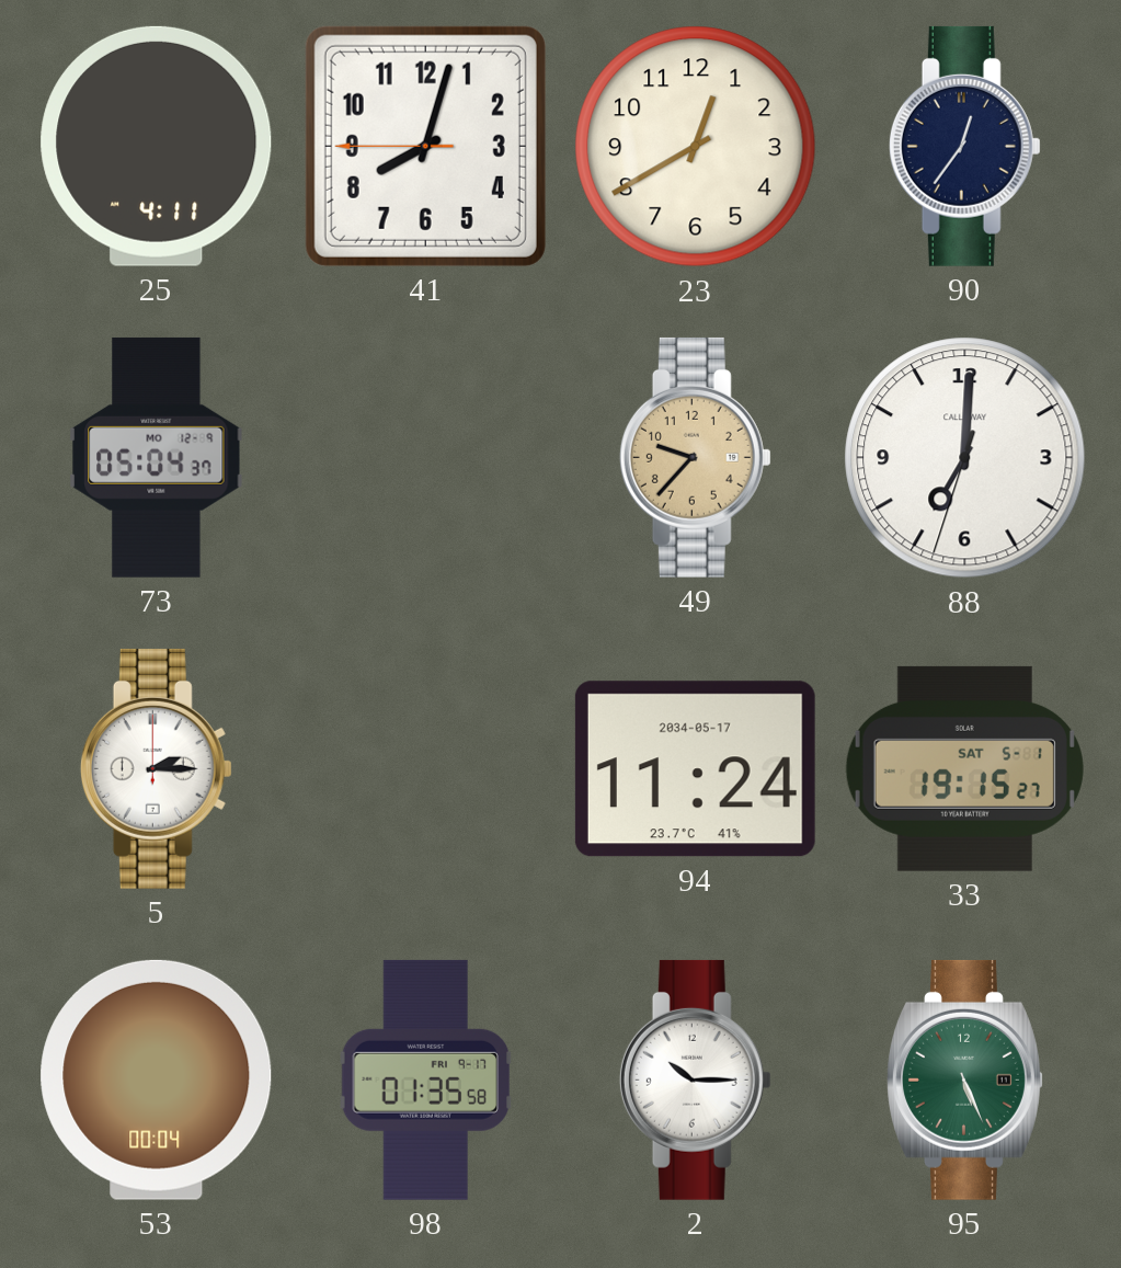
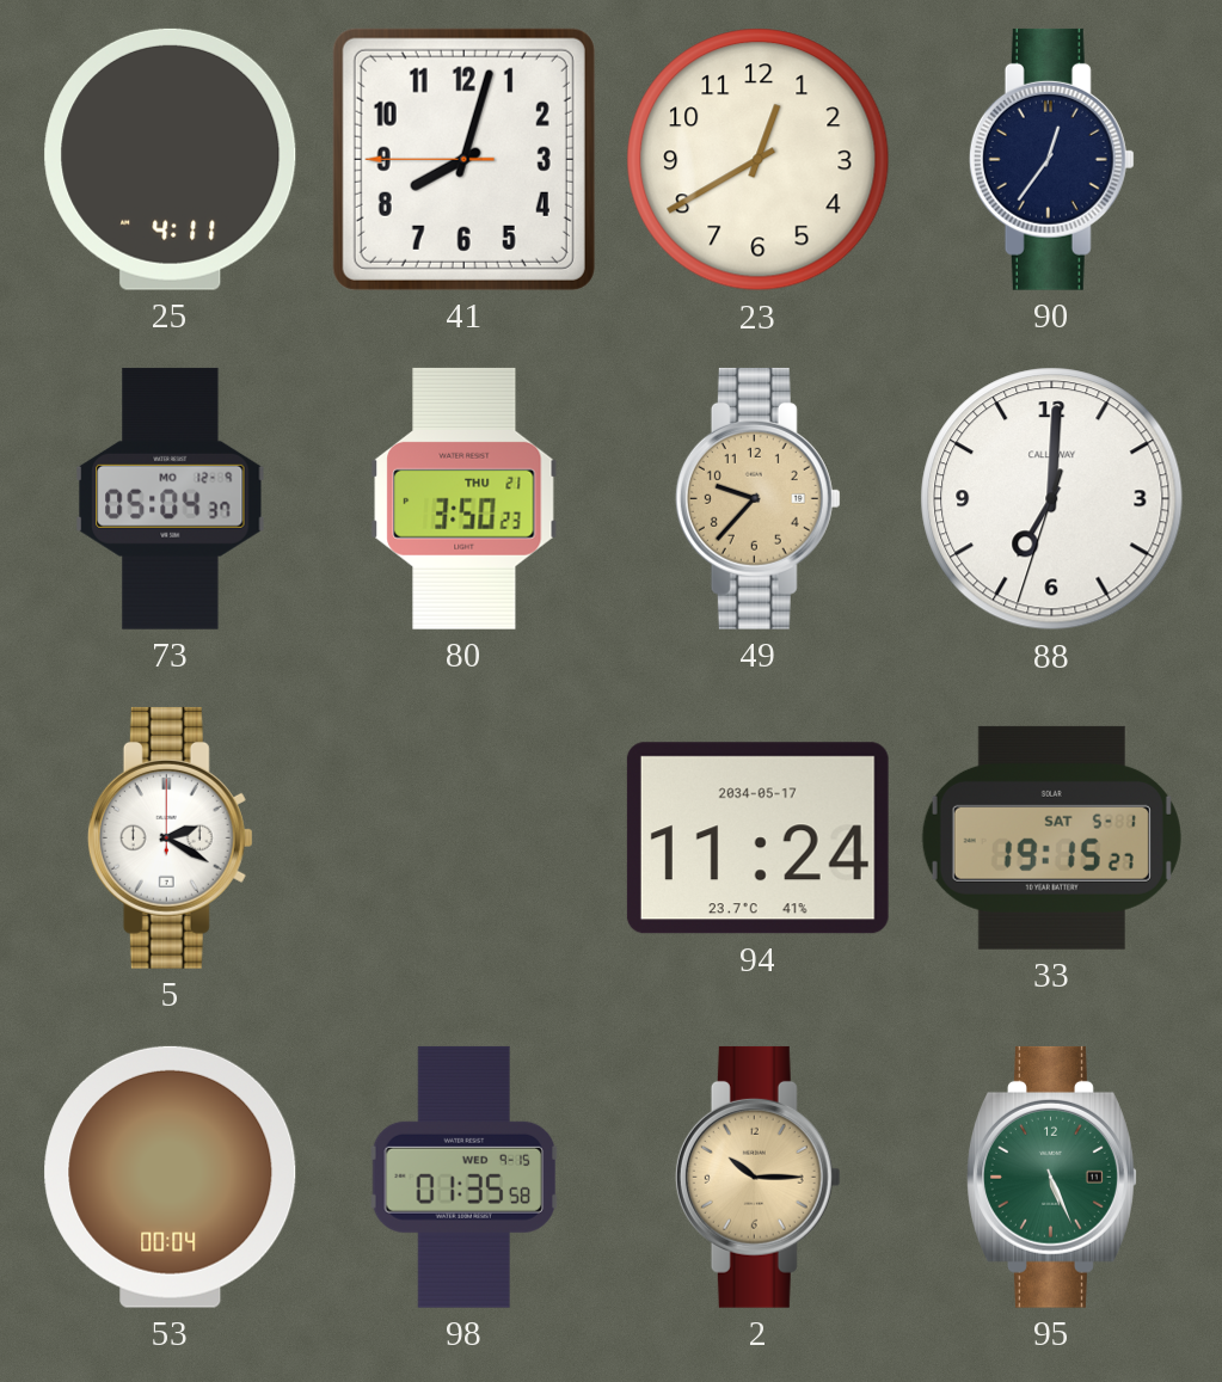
80: none -> 3:50 (465, 498)
5: 2:15 -> 2:20 (170, 837)
98 date: FRI 9-17 -> WED 9-15 (465, 1177)
2 dial: white -> champagne (757, 1177)
